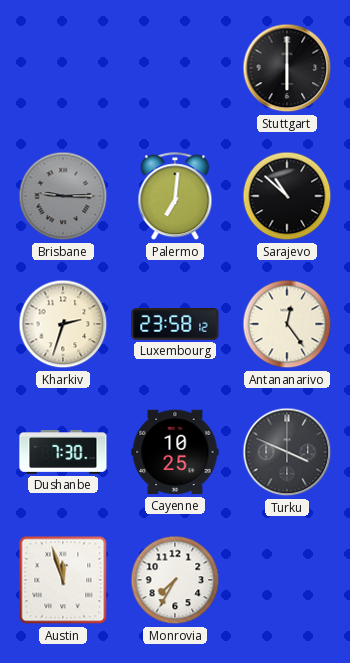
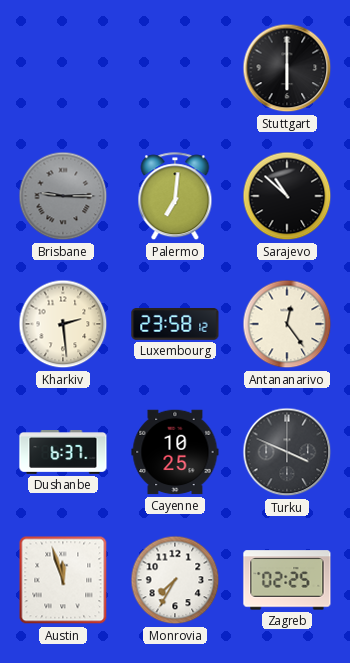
Kharkiv: 2:33 -> 2:29 (63, 324)
Dushanbe: 7:30 -> 6:37 (63, 453)
Zagreb: none -> 02:25 (287, 580)
